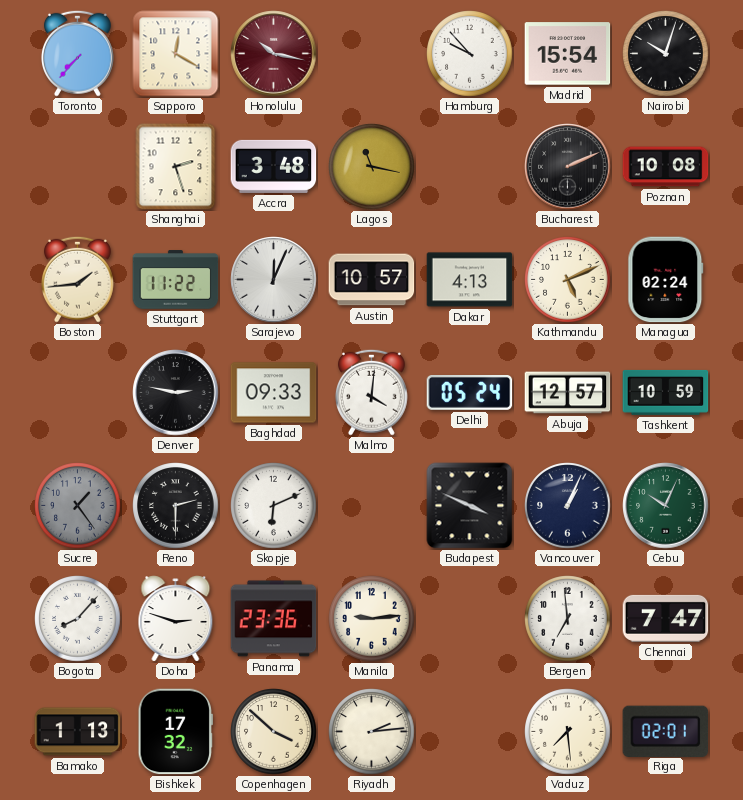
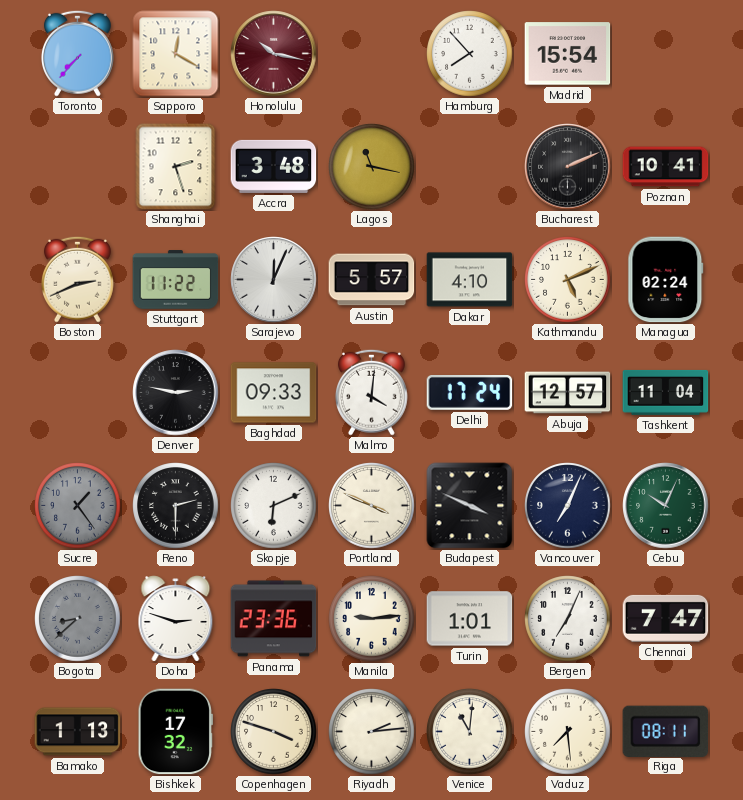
Hamburg: 9:53 -> 7:53 (470, 54)
Nairobi: 10:03 -> none (666, 54)
Poznan: 10:08 -> 10:41 (666, 167)
Boston: 1:44 -> 2:41 (77, 279)
Austin: 10:57 -> 5:57 (372, 280)
Dakar: 4:13 -> 4:10 (470, 280)
Delhi: 05:24 -> 17:24 (470, 393)
Tashkent: 10:59 -> 11:04 (666, 392)
Portland: none -> 3:49 (372, 506)
Vancouver: 1:04 -> 7:04 (568, 506)
Bogota: 8:07 -> 8:38 (78, 619)
Bogota dial: white -> grey (78, 619)
Turin: none -> 1:01 (470, 619)
Bergen: 6:59 -> 7:04 (568, 619)
Copenhagen: 3:52 -> 3:48 (274, 732)
Venice: none -> 11:01 (470, 732)
Riga: 02:01 -> 08:11 (666, 731)
